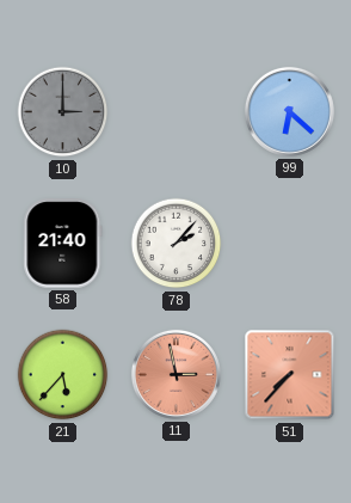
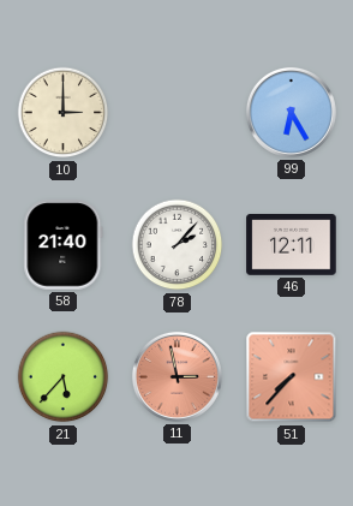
10 dial: grey -> cream (64, 113)
99: 6:22 -> 6:25 (291, 112)
46: none -> 12:11 (292, 245)
